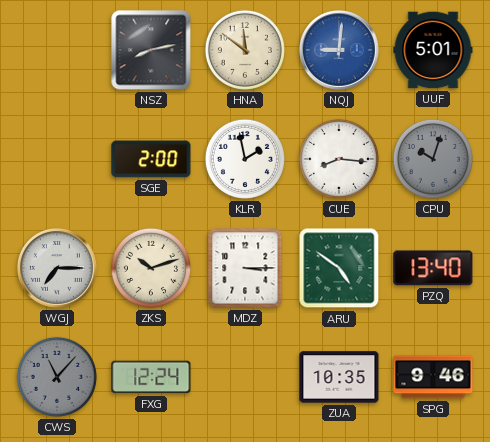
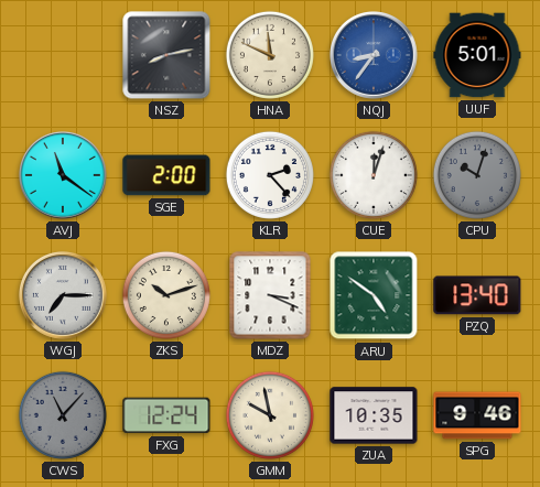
HNA: 11:51 -> 11:49 (270, 55)
NQJ: 9:01 -> 8:36 (375, 56)
AVJ: none -> 11:21 (64, 176)
KLR: 1:58 -> 2:23 (270, 175)
CUE: 8:16 -> 12:03 (374, 175)
MDZ: 3:15 -> 3:19 (270, 295)
GMM: none -> 9:58 (270, 415)
